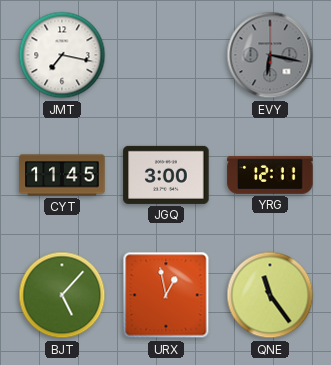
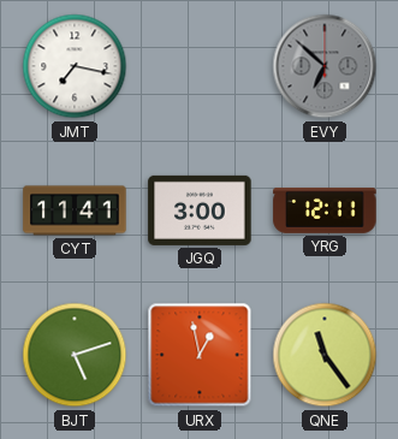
EVY: 6:17 -> 6:52 (325, 66)
CYT: 11:45 -> 11:41 (75, 210)
BJT: 5:07 -> 5:12 (75, 355)
